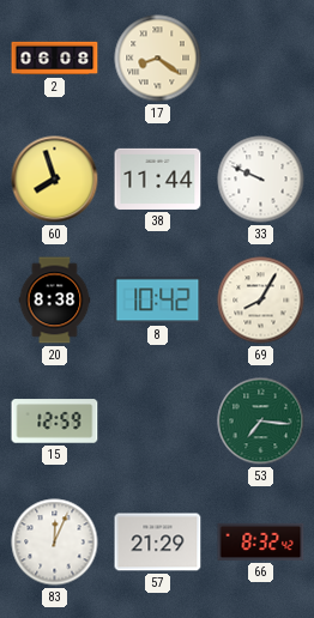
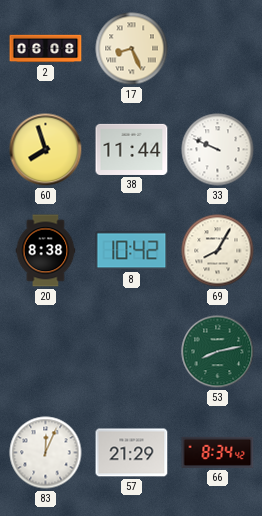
17: 8:21 -> 8:26 (132, 49)
15: 12:59 -> none (55, 422)
53: 7:16 -> 8:13 (218, 352)
66: 8:32 -> 8:34 (218, 452)
